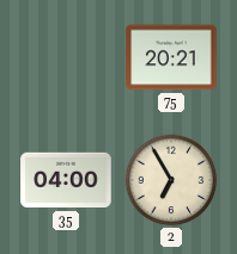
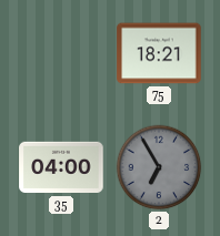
75: 20:21 -> 18:21 (159, 53)
2 dial: cream -> grey (159, 167)
